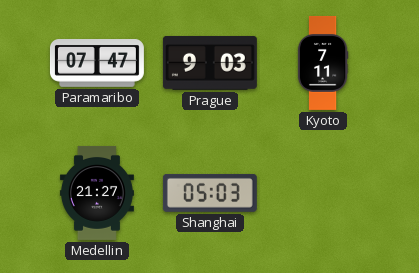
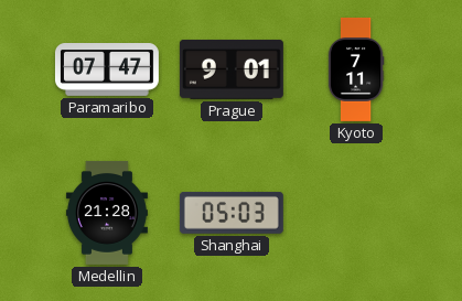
Prague: 9:03 -> 9:01 (232, 69)
Medellin: 21:27 -> 21:28 (107, 213)
